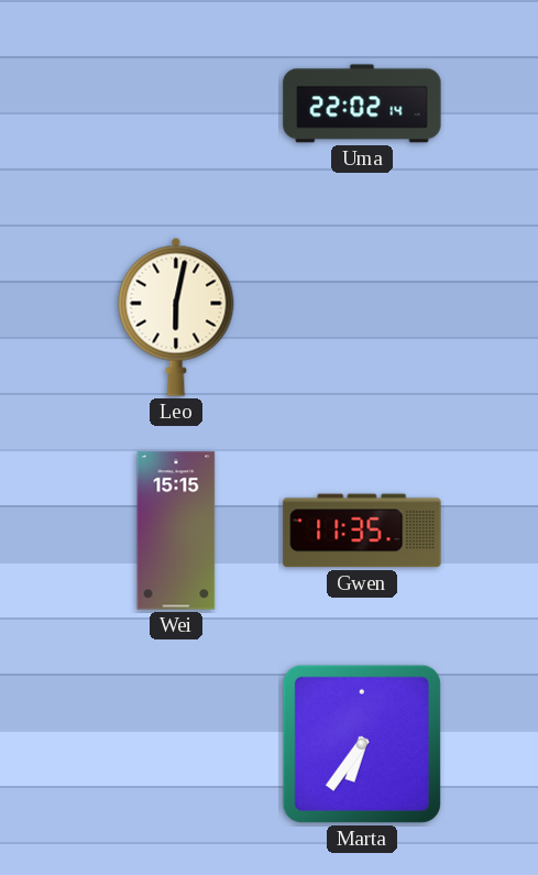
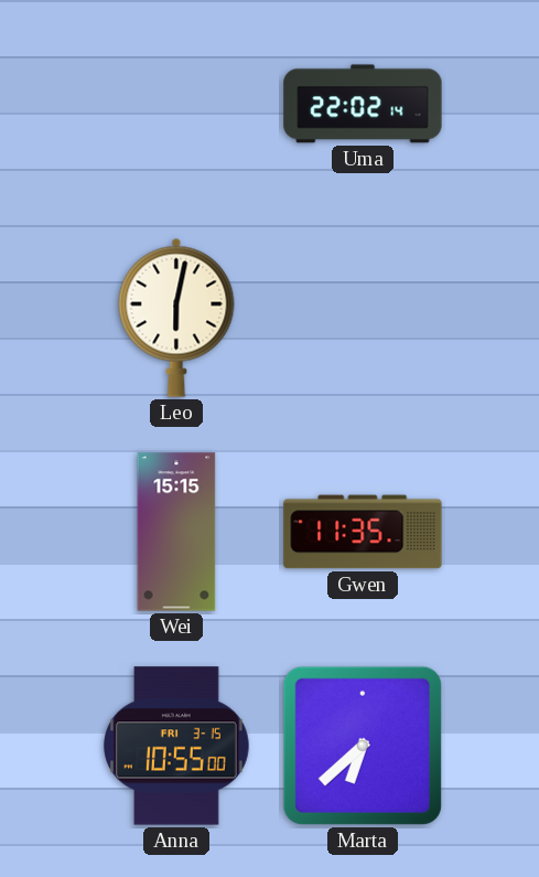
Anna: none -> 10:55 (177, 746)
Marta: 6:36 -> 6:38 (363, 746)
